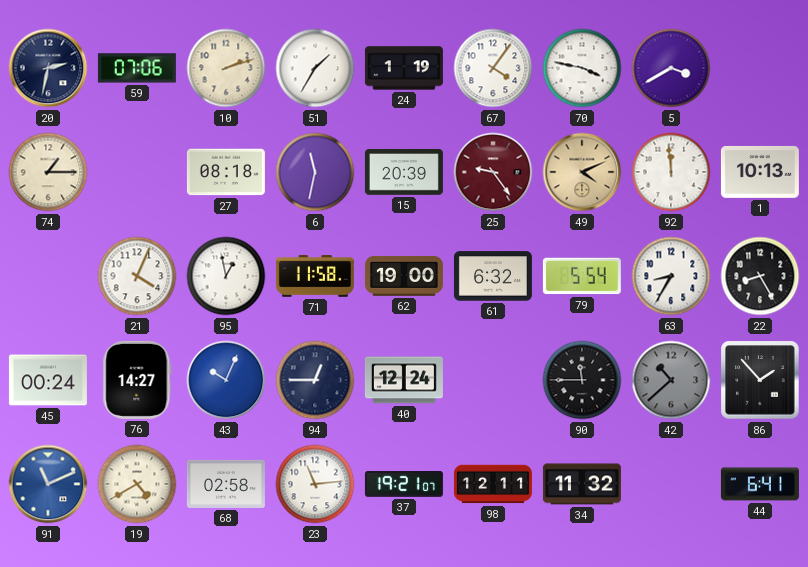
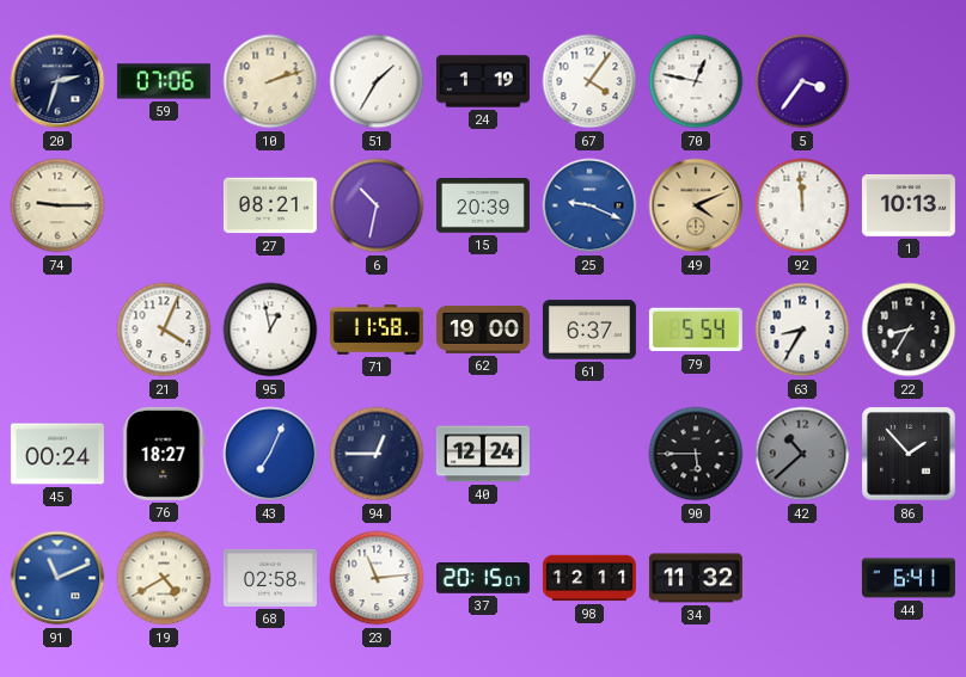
20: 2:32 -> 2:33 (57, 81)
70: 3:47 -> 12:47 (696, 81)
5: 3:40 -> 3:36 (802, 81)
74: 1:15 -> 9:15 (57, 205)
27: 08:18 -> 08:21 (270, 205)
6: 11:32 -> 10:32 (377, 205)
25: 9:24 -> 9:19 (589, 205)
25 dial: burgundy -> blue (589, 205)
61: 6:32 -> 6:37 (589, 330)
22: 8:25 -> 8:35 (909, 330)
76: 14:27 -> 18:27 (164, 454)
43: 10:04 -> 7:04 (270, 454)
90: 11:45 -> 5:45 (696, 454)
37: 19:21 -> 20:15 (483, 579)
